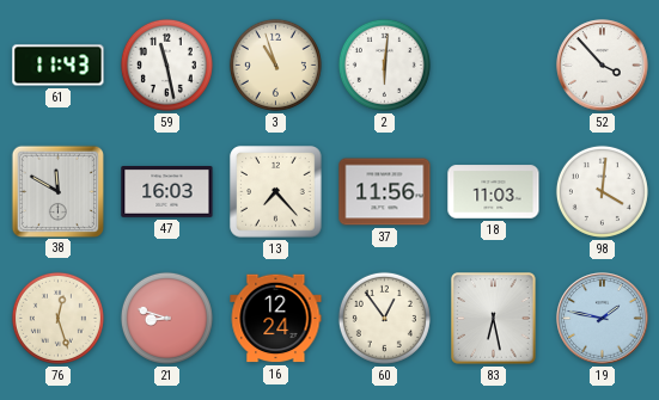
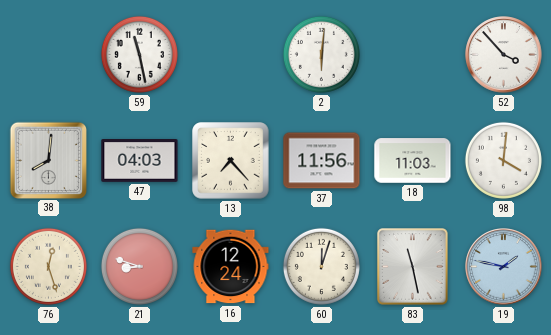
61: 11:43 -> none (59, 66)
3: 10:57 -> none (275, 64)
38: 11:50 -> 8:01 (48, 160)
47: 16:03 -> 04:03 (140, 161)
60: 12:54 -> 12:03 (321, 266)
83: 6:28 -> 11:28 (413, 267)
